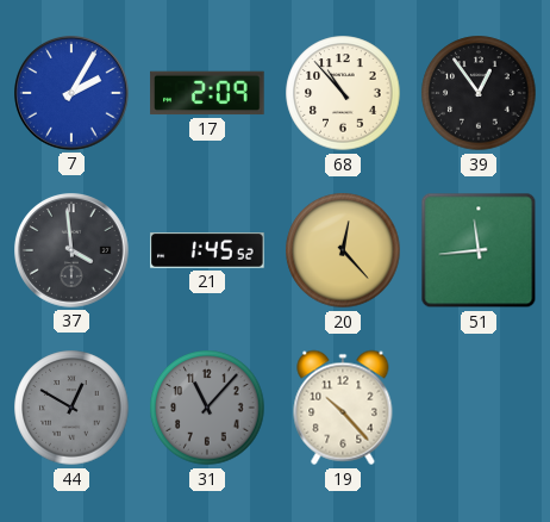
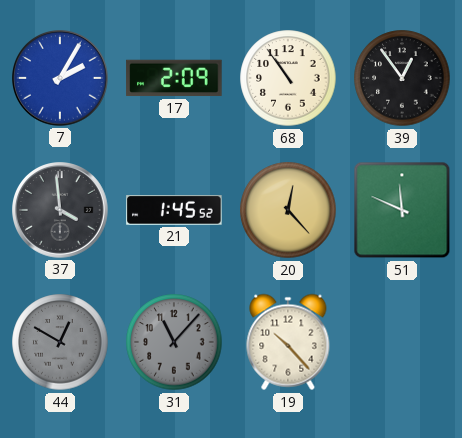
68: 10:53 -> 10:54 (288, 78)
51: 11:44 -> 11:49 (402, 210)
